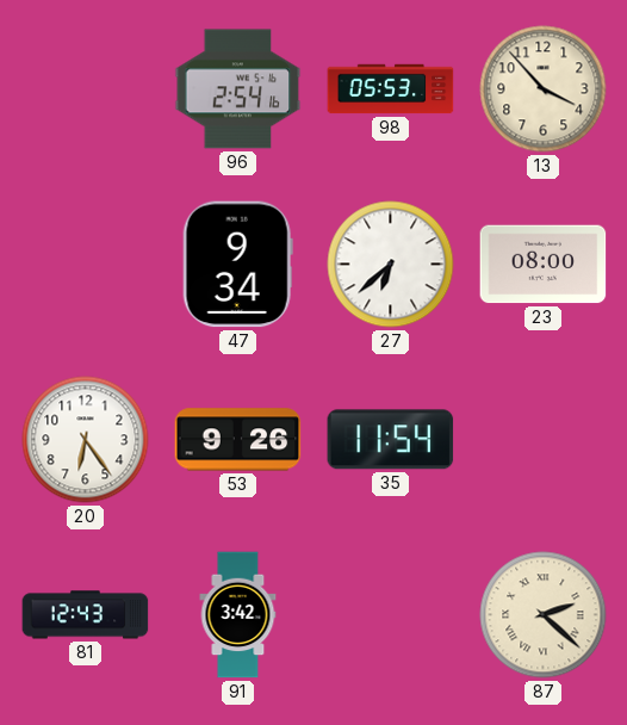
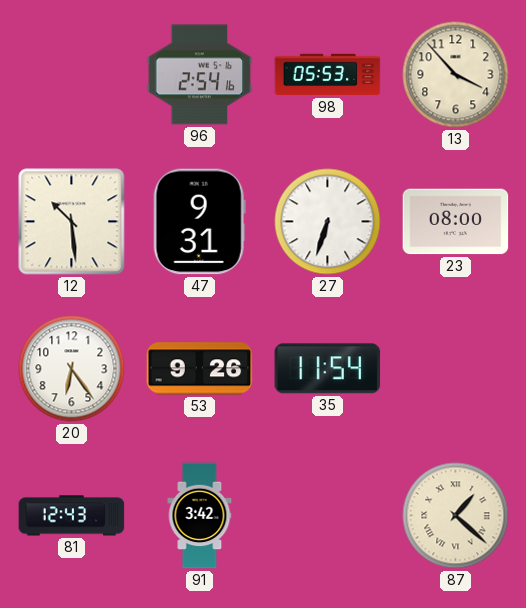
12: none -> 10:29 (72, 222)
47: 9:34 -> 9:31 (199, 222)
27: 6:38 -> 6:33 (328, 222)
87: 2:22 -> 1:22 (456, 516)
